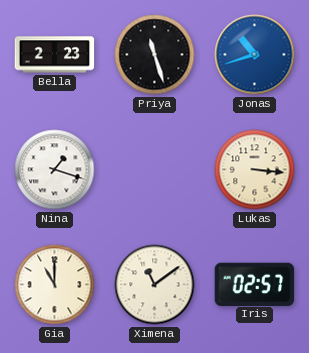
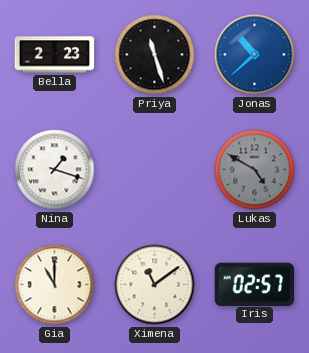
Jonas: 10:42 -> 10:38 (255, 55)
Lukas: 3:16 -> 4:50 (255, 170)
Lukas dial: cream -> grey (255, 170)
